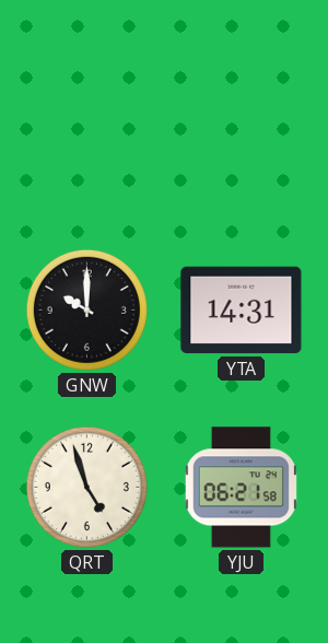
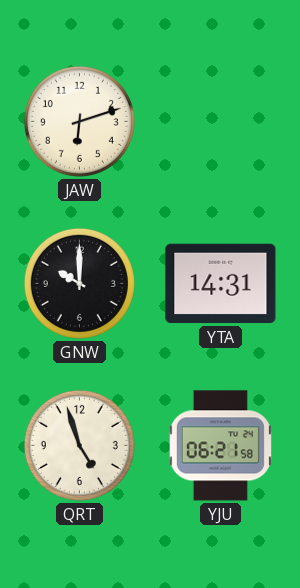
JAW: none -> 6:12 (79, 121)
